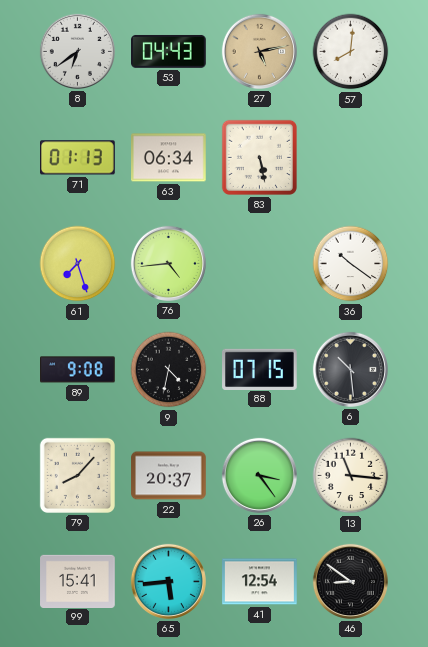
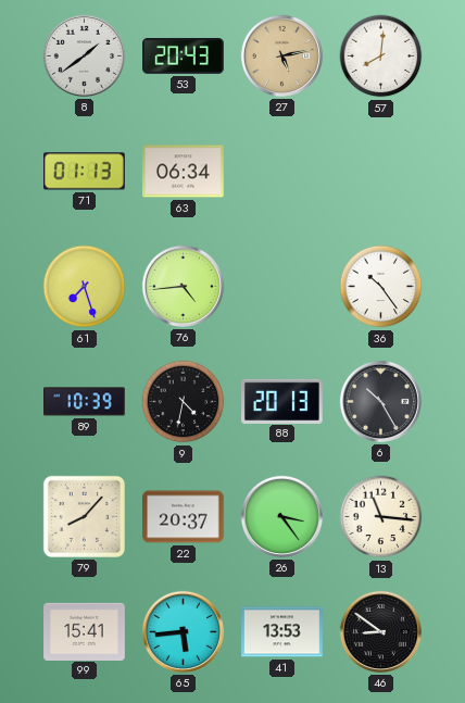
8: 6:39 -> 1:39 (84, 55)
53: 04:43 -> 20:43 (184, 57)
83: 5:28 -> none (259, 157)
36: 10:21 -> 10:24 (381, 287)
89: 9:08 -> 10:39 (85, 402)
88: 07:15 -> 20:13 (282, 401)
6: 10:29 -> 10:25 (380, 401)
41: 12:54 -> 13:53 (282, 632)
